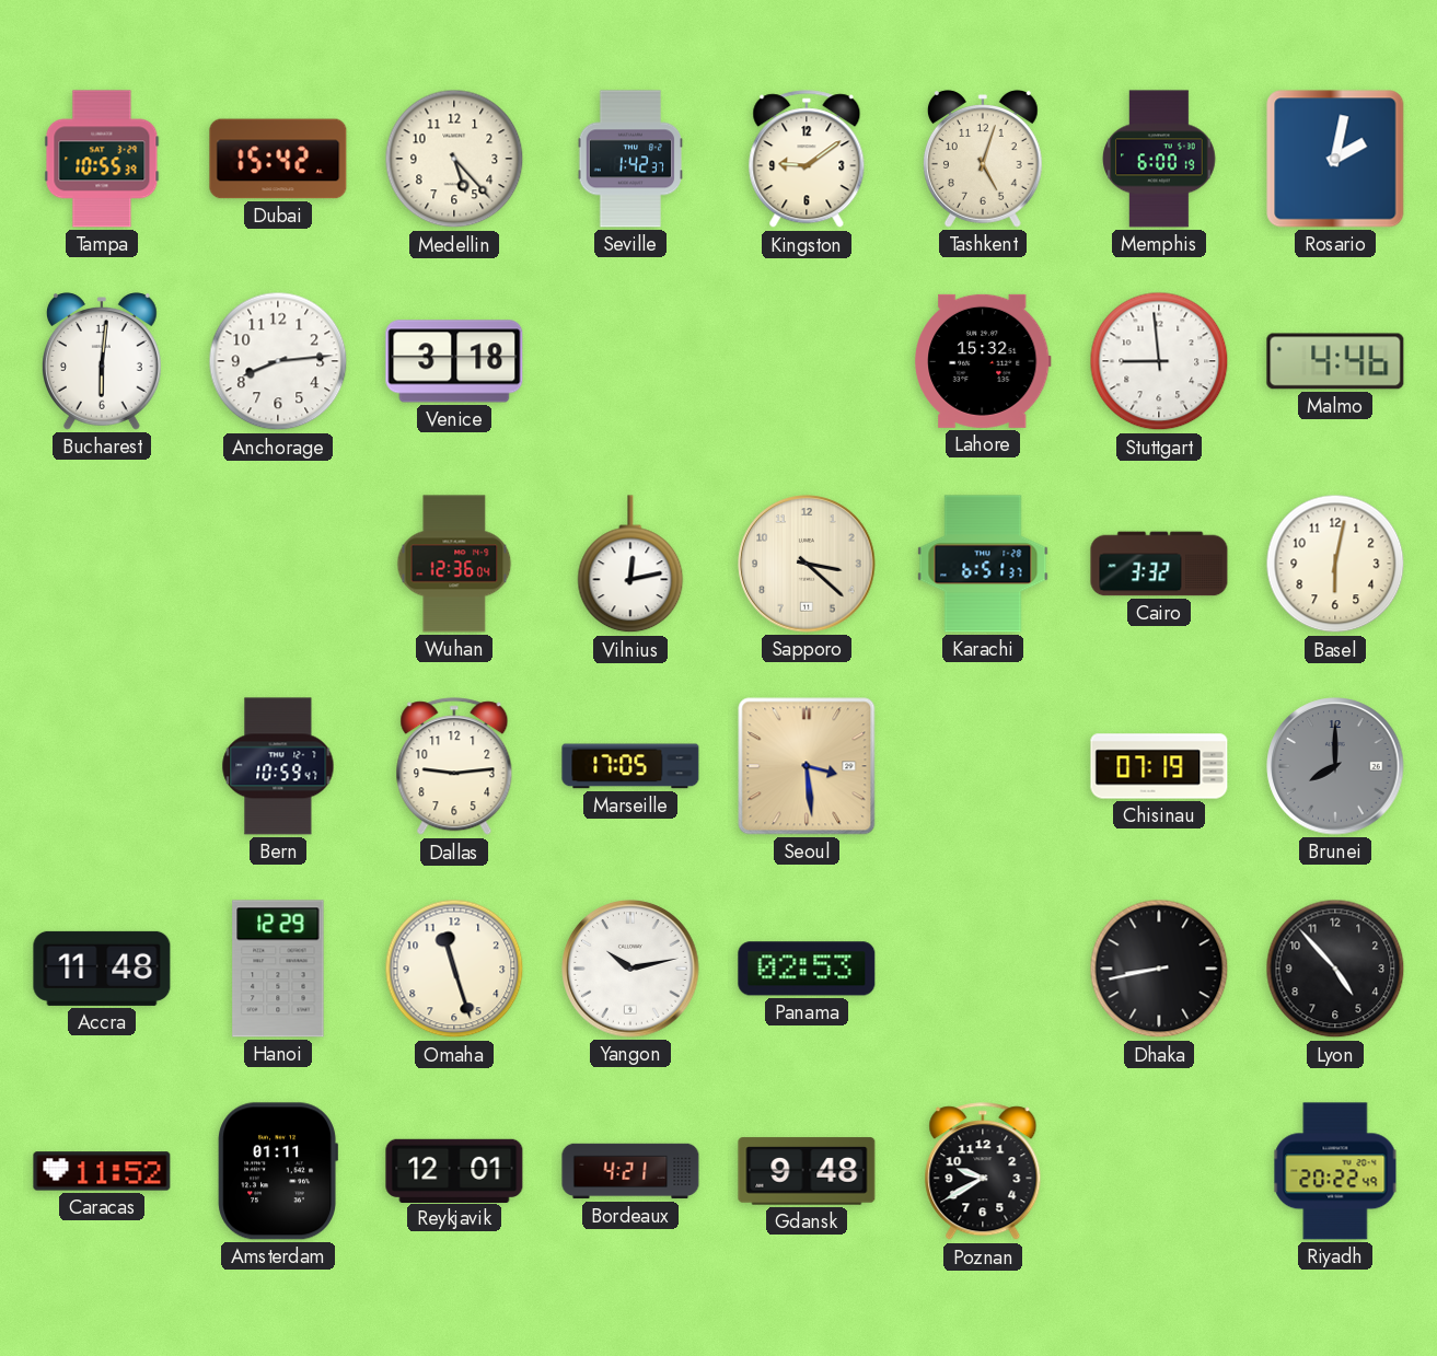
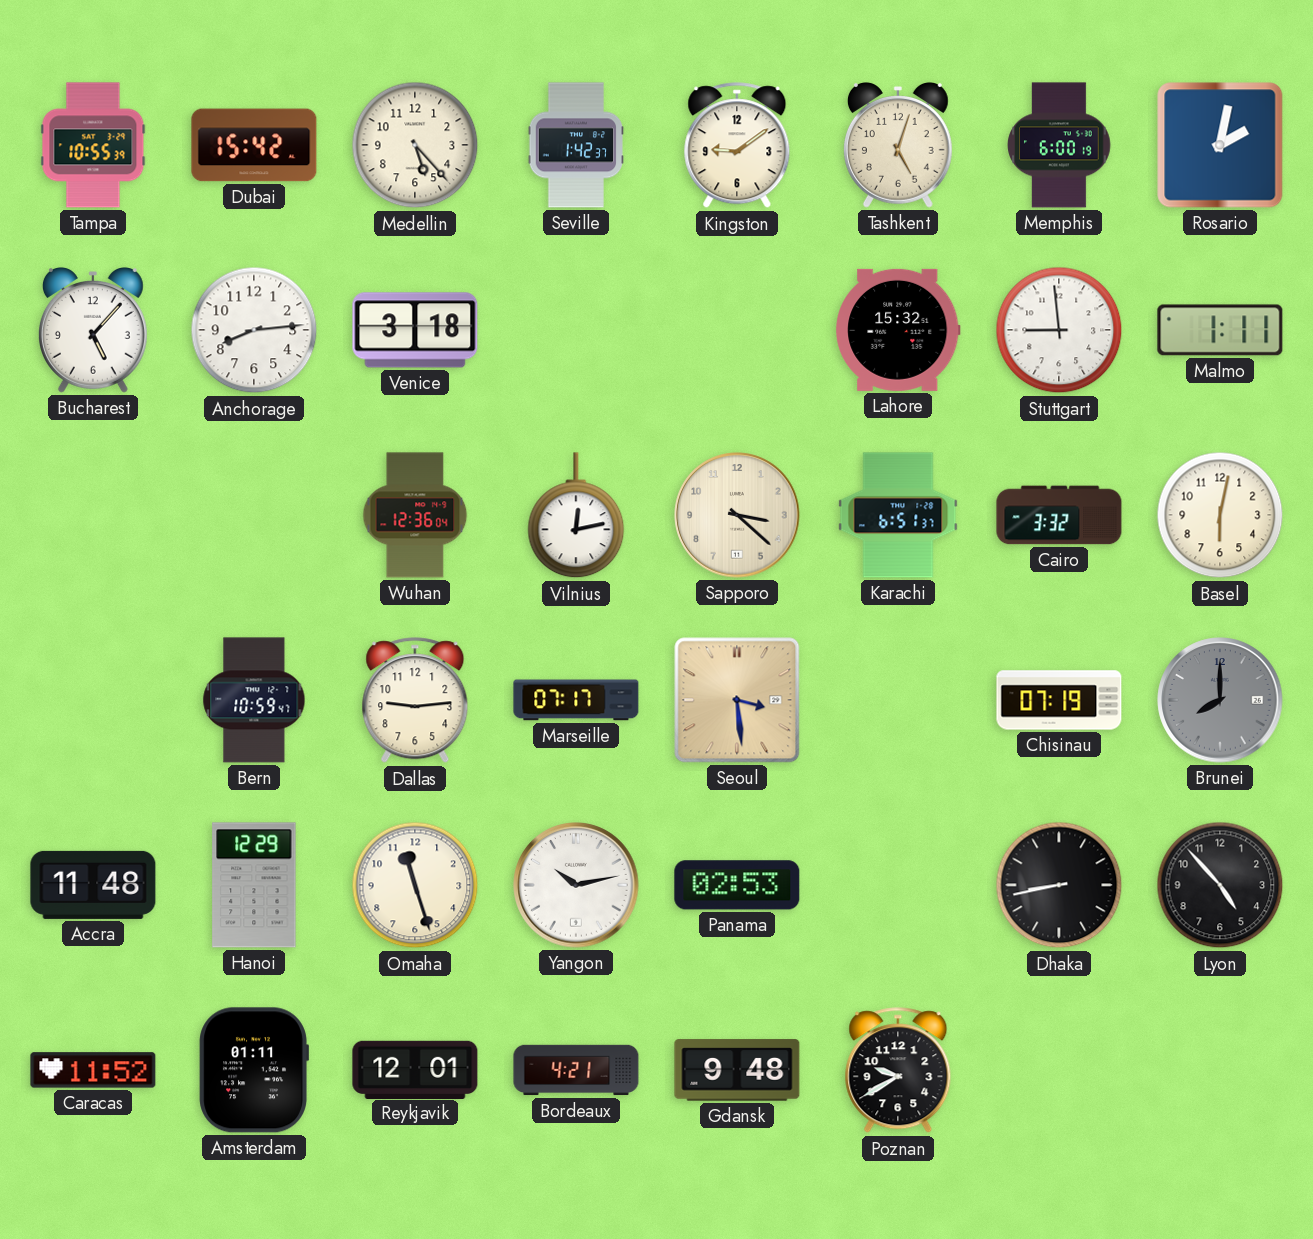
Bucharest: 6:01 -> 5:07 (93, 330)
Malmo: 4:46 -> 1:11 (1220, 330)
Marseille: 17:05 -> 07:17 (576, 700)
Riyadh: 20:22 -> none (1335, 1171)
